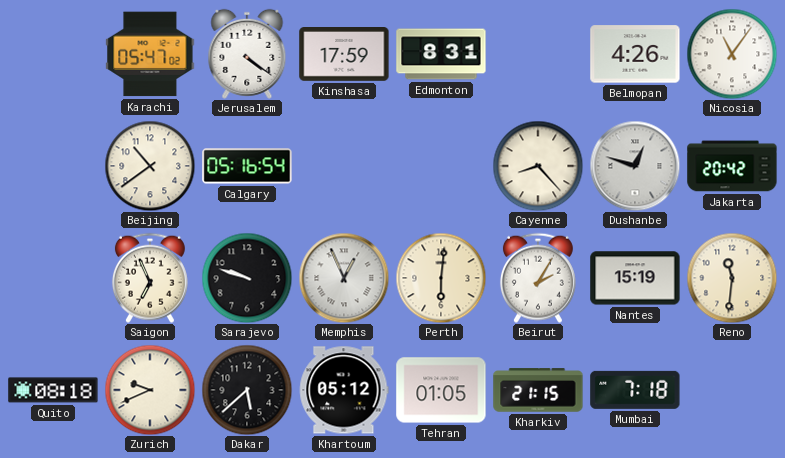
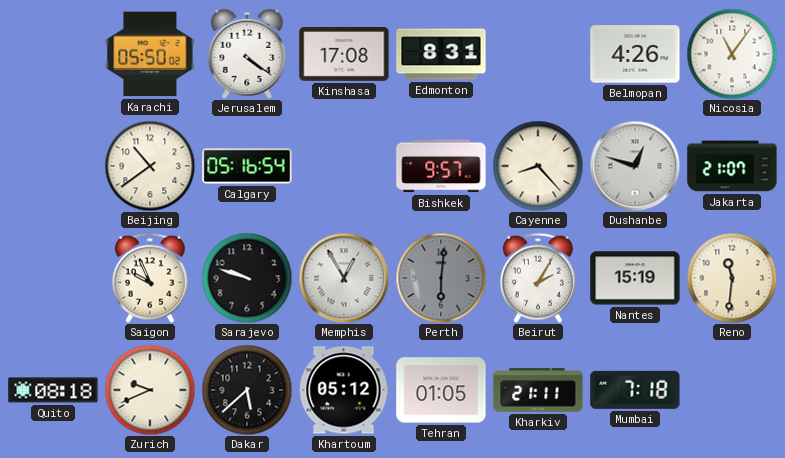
Karachi: 05:47 -> 05:50 (150, 54)
Kinshasa: 17:59 -> 17:08 (344, 55)
Bishkek: none -> 9:57 (441, 166)
Jakarta: 20:42 -> 21:07 (732, 166)
Saigon: 6:56 -> 9:56 (150, 278)
Memphis: 12:56 -> 12:55 (344, 278)
Perth dial: cream -> grey (441, 278)
Kharkiv: 21:15 -> 21:11 (538, 390)
